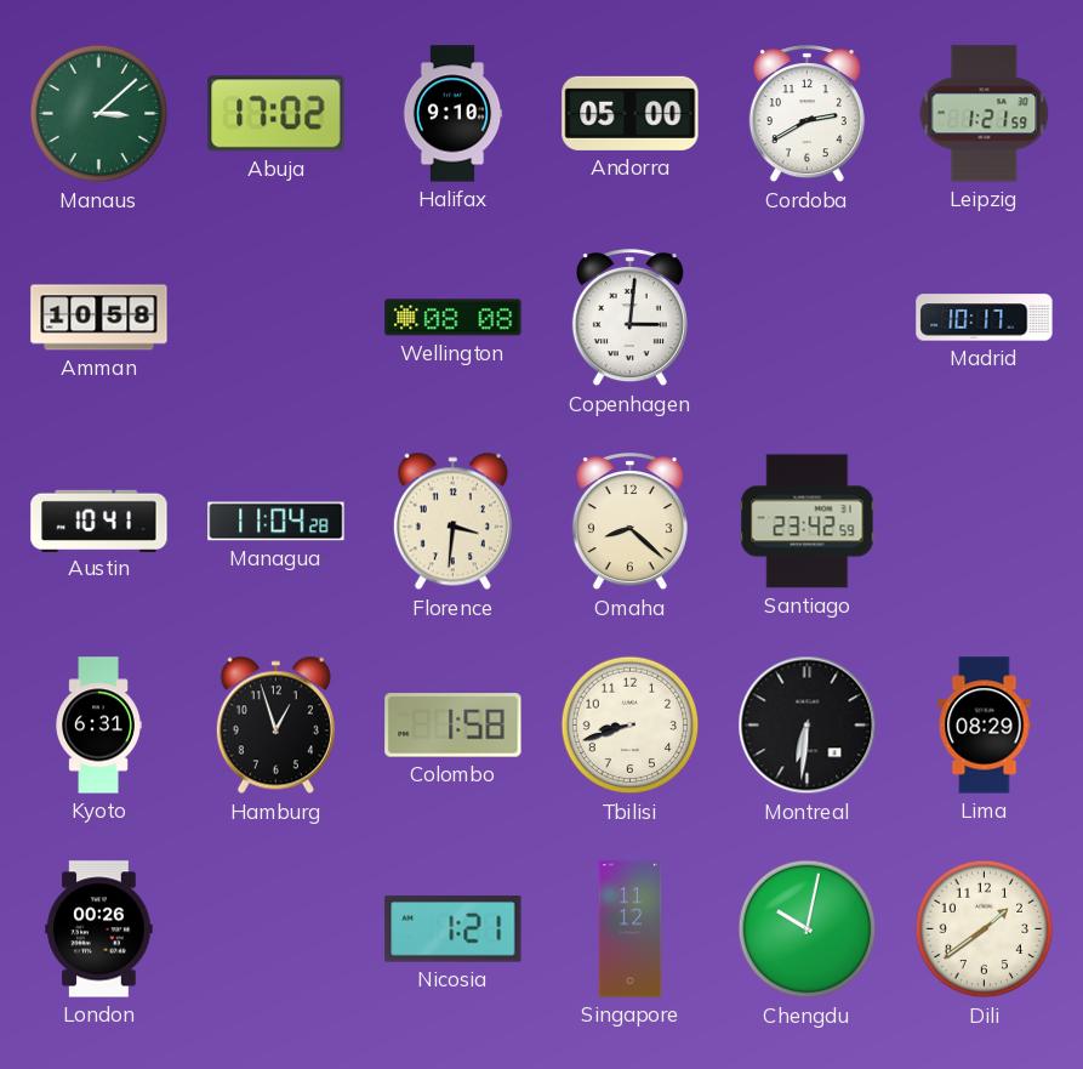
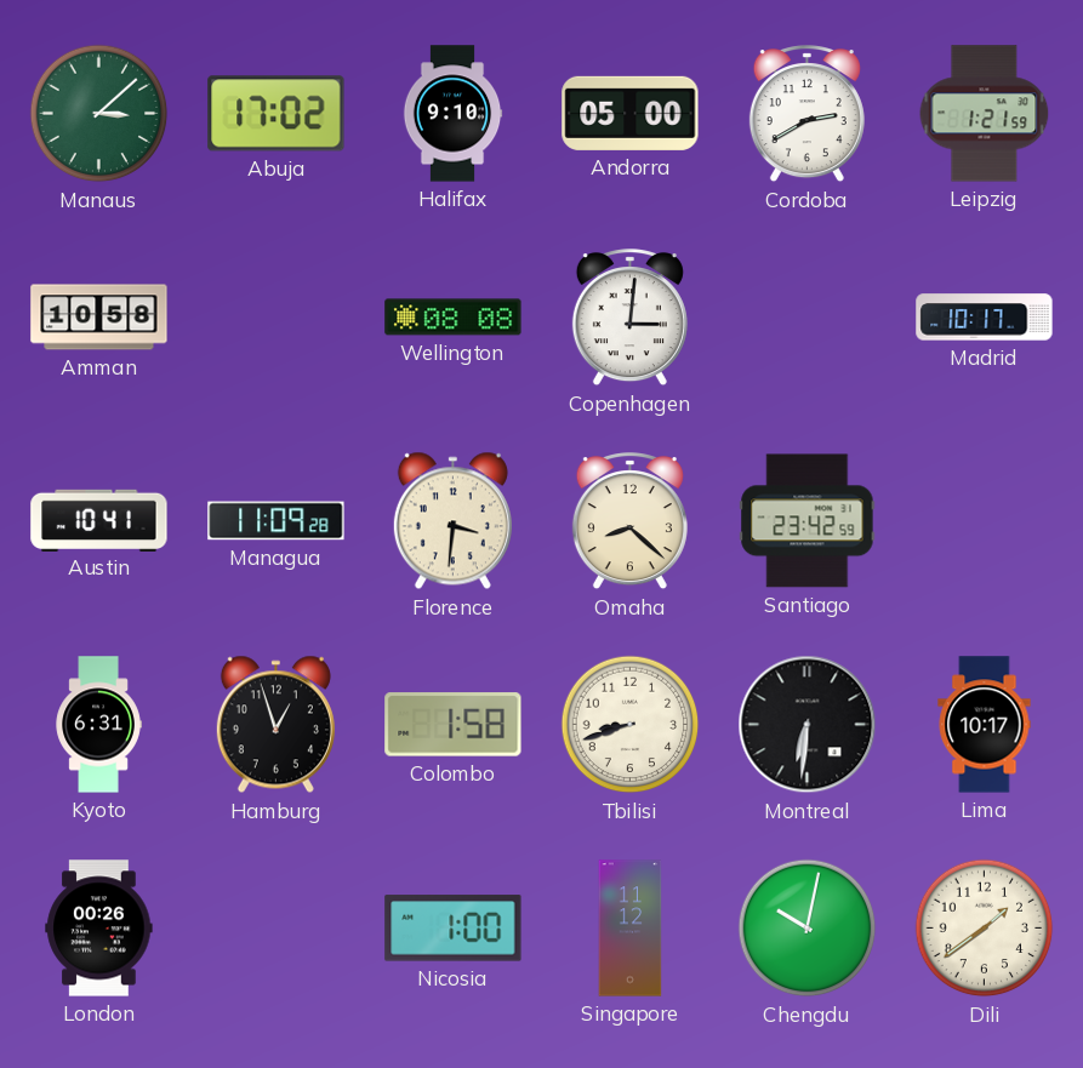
Managua: 11:04 -> 11:09 (277, 521)
Lima: 08:29 -> 10:17 (985, 725)
Nicosia: 1:21 -> 1:00 (454, 929)
